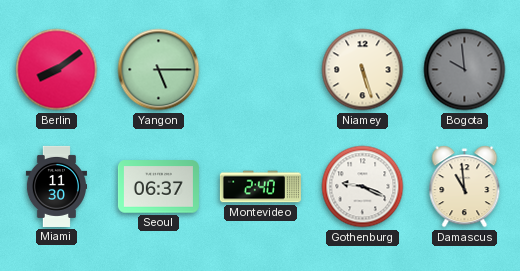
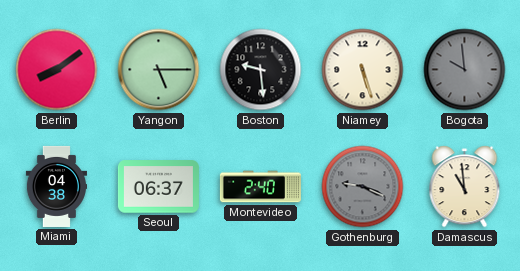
Boston: none -> 9:29 (261, 70)
Miami: 11:30 -> 04:38 (56, 186)
Gothenburg dial: white -> grey (363, 187)
